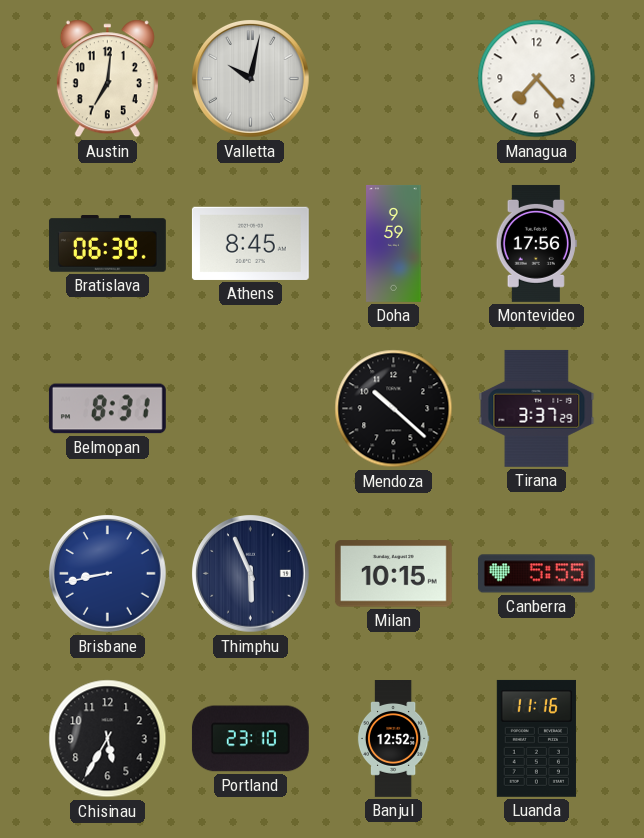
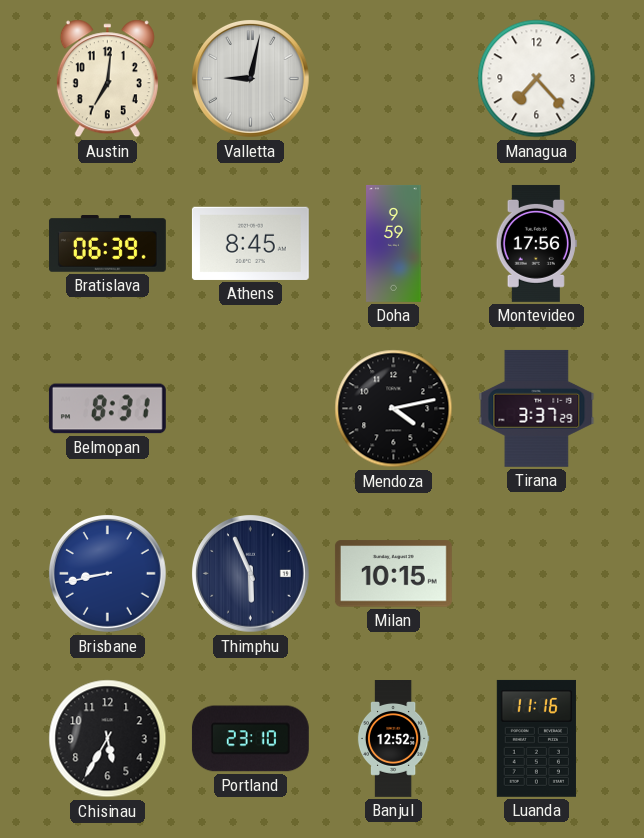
Valletta: 10:02 -> 9:02 (251, 79)
Mendoza: 10:22 -> 4:13 (394, 409)
Canberra: 5:55 -> none (536, 574)
